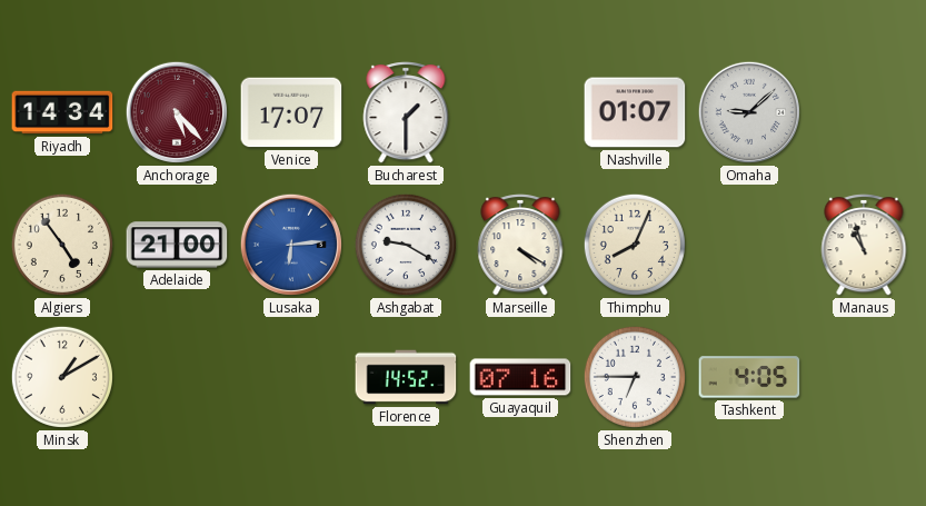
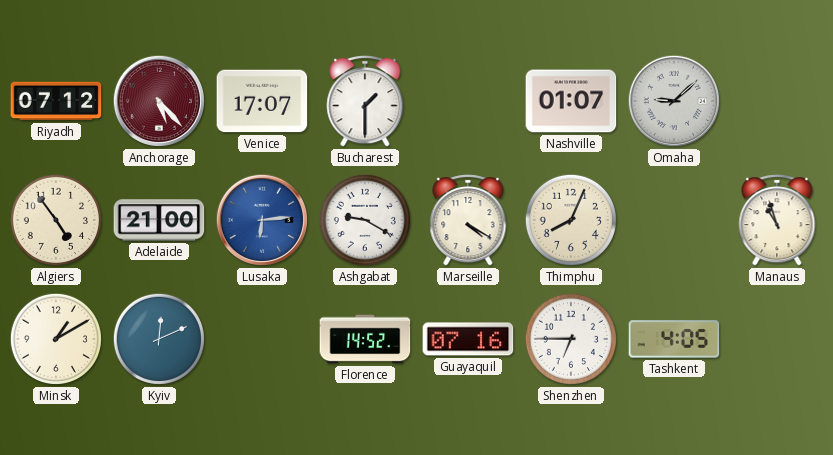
Riyadh: 14:34 -> 07:12 (56, 101)
Kyiv: none -> 12:11 (159, 339)
